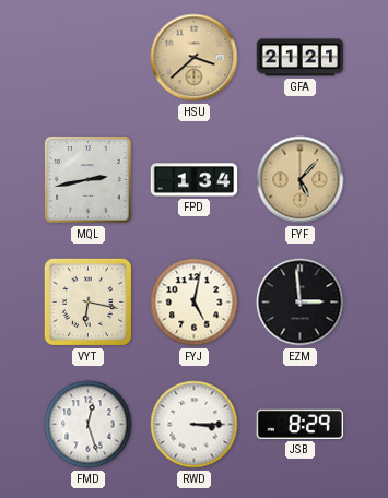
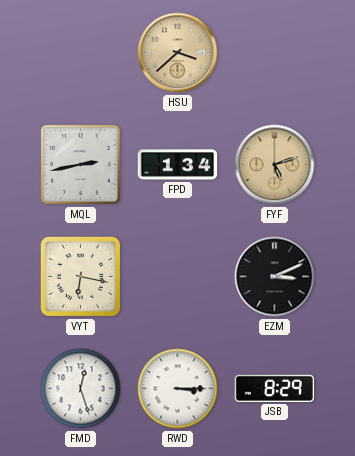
GFA: 21:21 -> none (301, 58)
FYF: 5:07 -> 5:12 (275, 165)
FYJ: 5:02 -> none (195, 303)
EZM: 2:59 -> 3:11 (275, 277)
